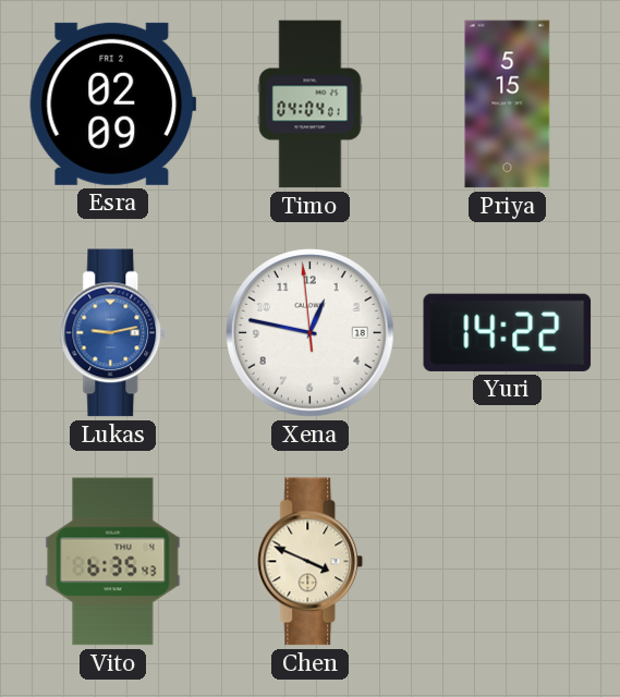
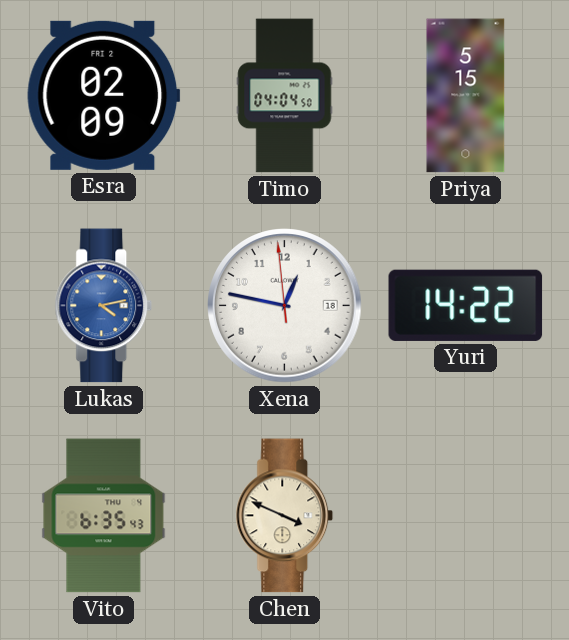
Timo: 04:04:01 -> 04:04:50 (285, 96)
Lukas: 9:13 -> 4:13 (104, 306)
